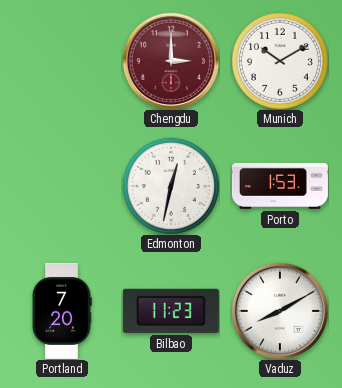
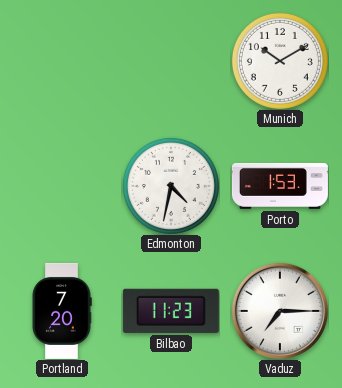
Chengdu: 3:00 -> none (171, 61)
Edmonton: 12:32 -> 4:32 (171, 186)
Vaduz: 8:10 -> 7:15 (280, 311)
